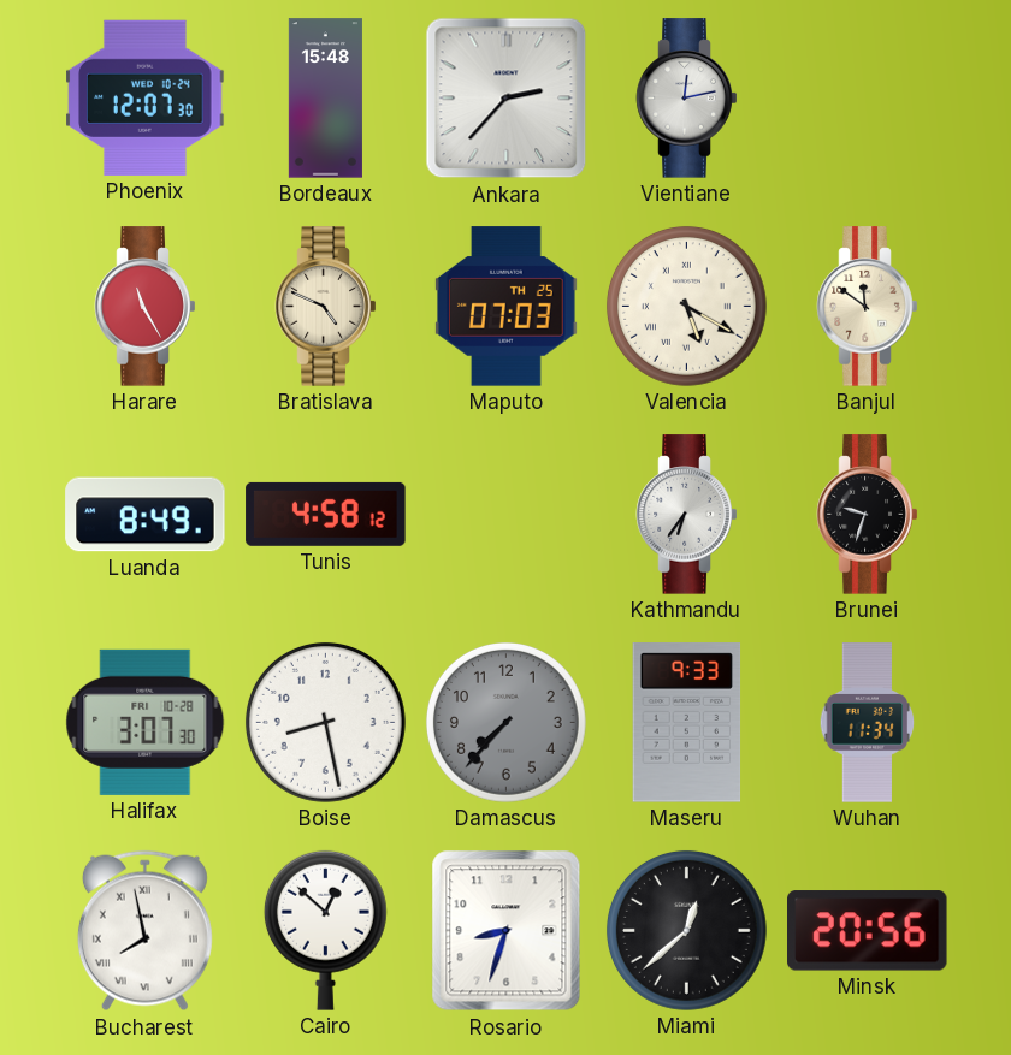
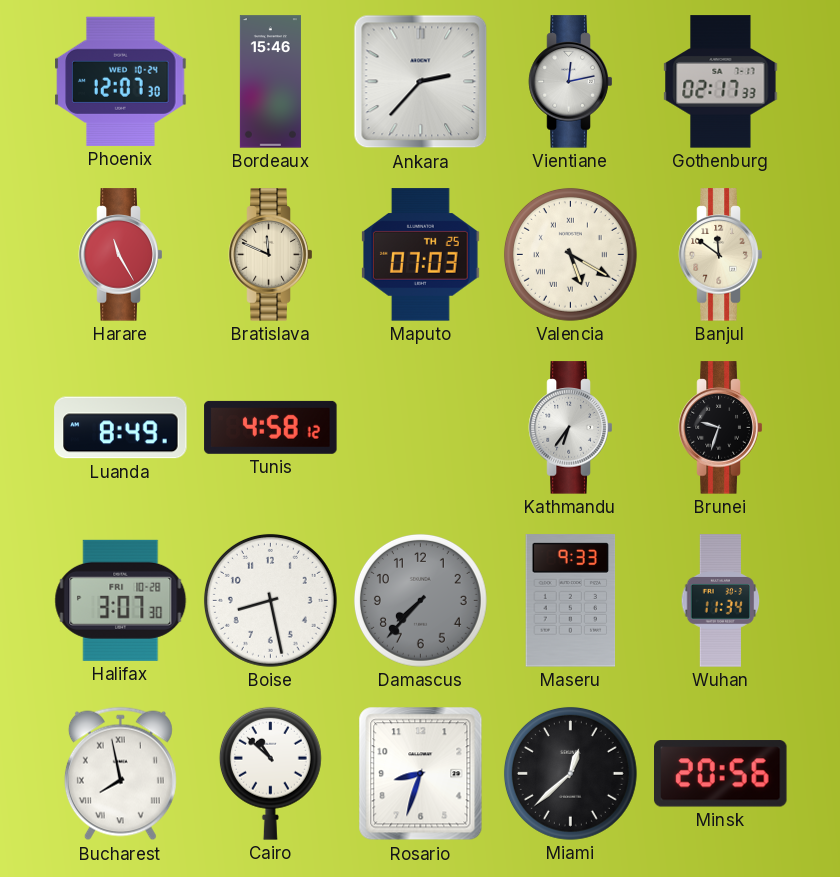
Bordeaux: 15:48 -> 15:46 (270, 82)
Gothenburg: none -> 02:17 (721, 82)
Bratislava: 4:49 -> 11:49 (271, 255)
Cairo: 12:52 -> 10:52 (270, 773)
